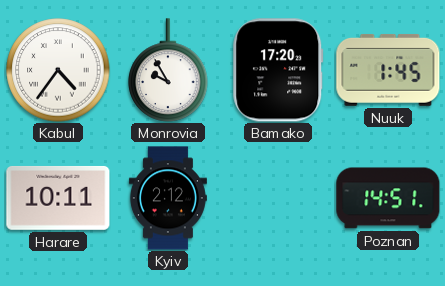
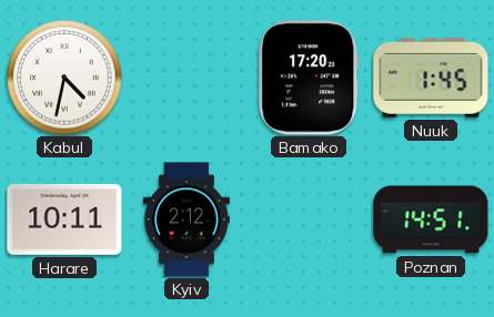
Kabul: 4:36 -> 4:32 (64, 78)
Monrovia: 9:55 -> none (168, 70)
